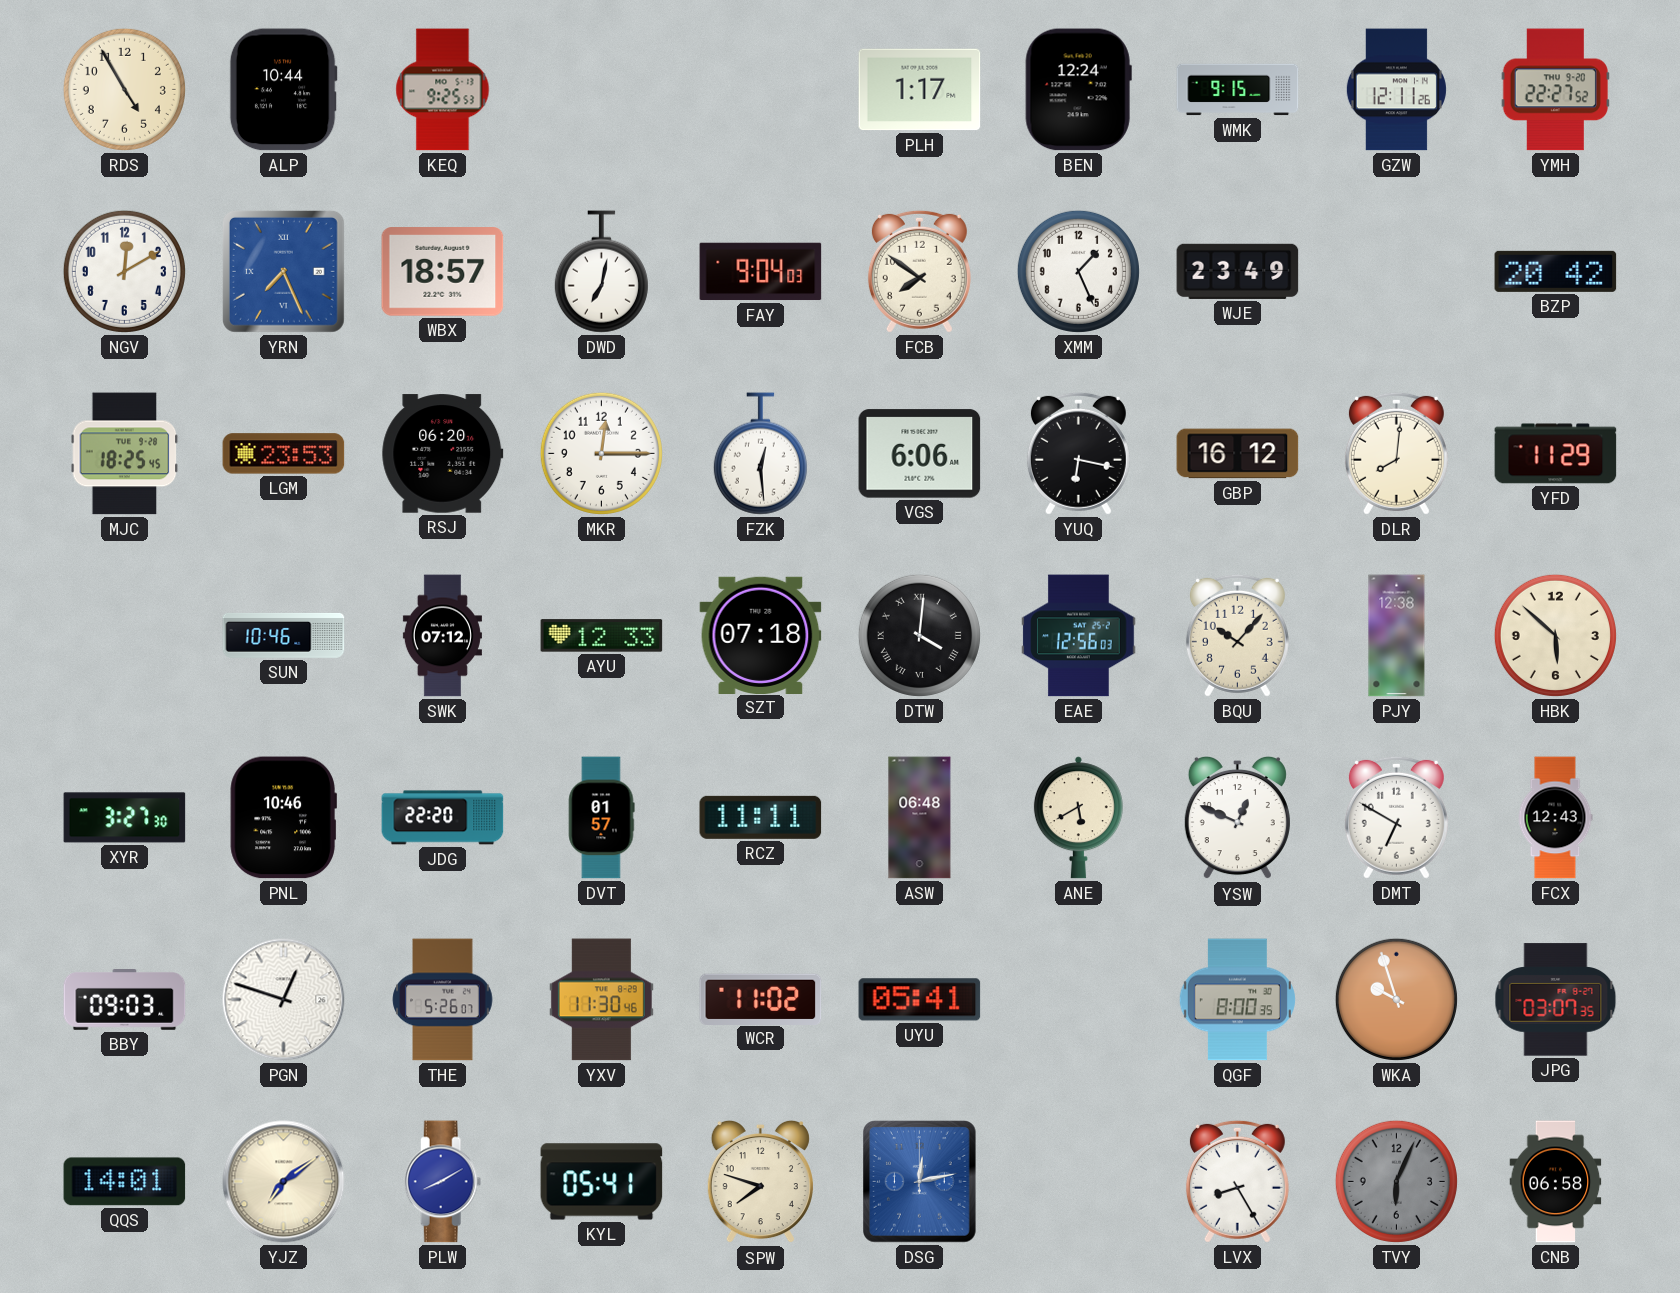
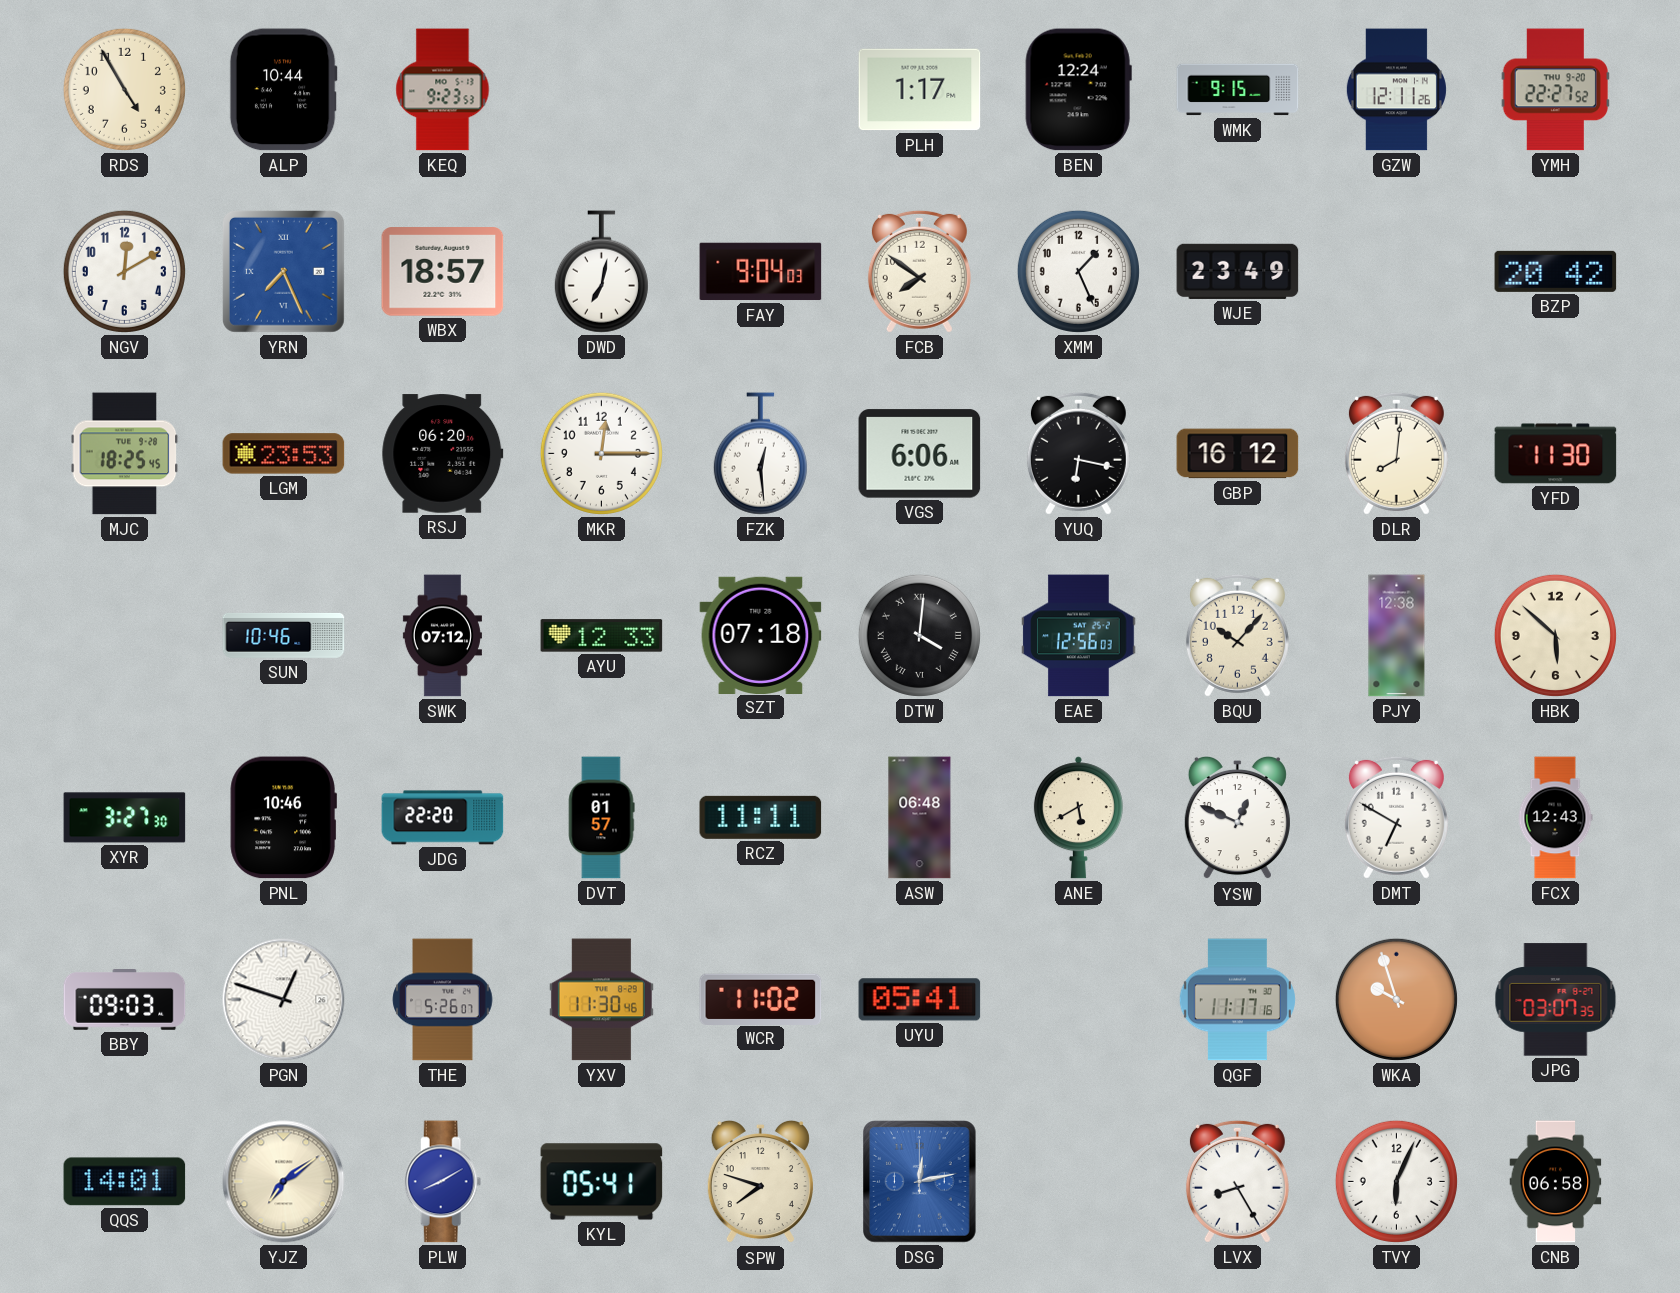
KEQ: 9:25 -> 9:23 (443, 90)
YFD: 11:29 -> 11:30 (1556, 454)
QGF: 8:00 -> 11:17 (1237, 1000)
TVY dial: grey -> white (1396, 1181)
